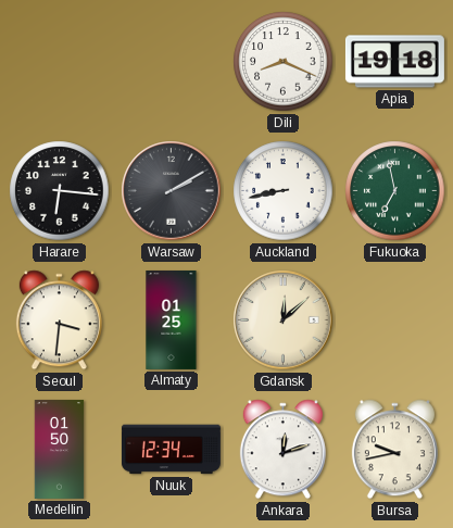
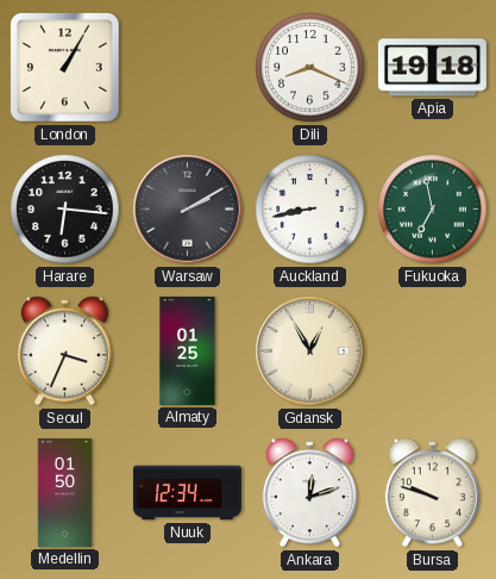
London: none -> 1:05 (65, 68)
Seoul: 3:31 -> 3:34 (64, 351)
Gdansk: 12:08 -> 12:55 (310, 351)
Bursa: 9:43 -> 9:48 (432, 493)
